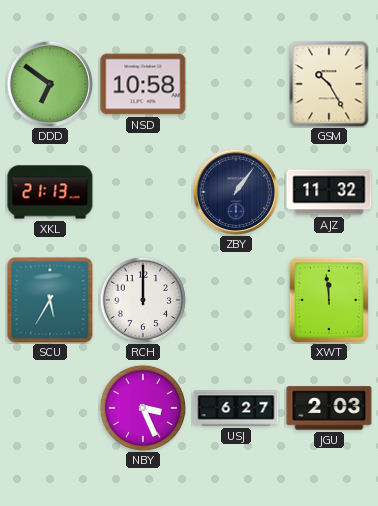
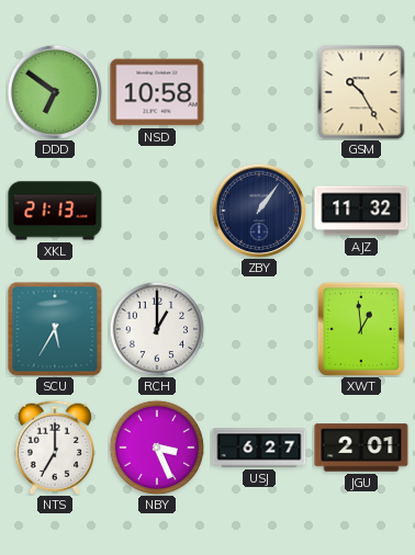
RCH: 12:00 -> 1:00 (157, 329)
XWT: 11:59 -> 12:59 (361, 329)
NTS: none -> 7:00 (55, 448)
JGU: 2:03 -> 2:01 (361, 448)
